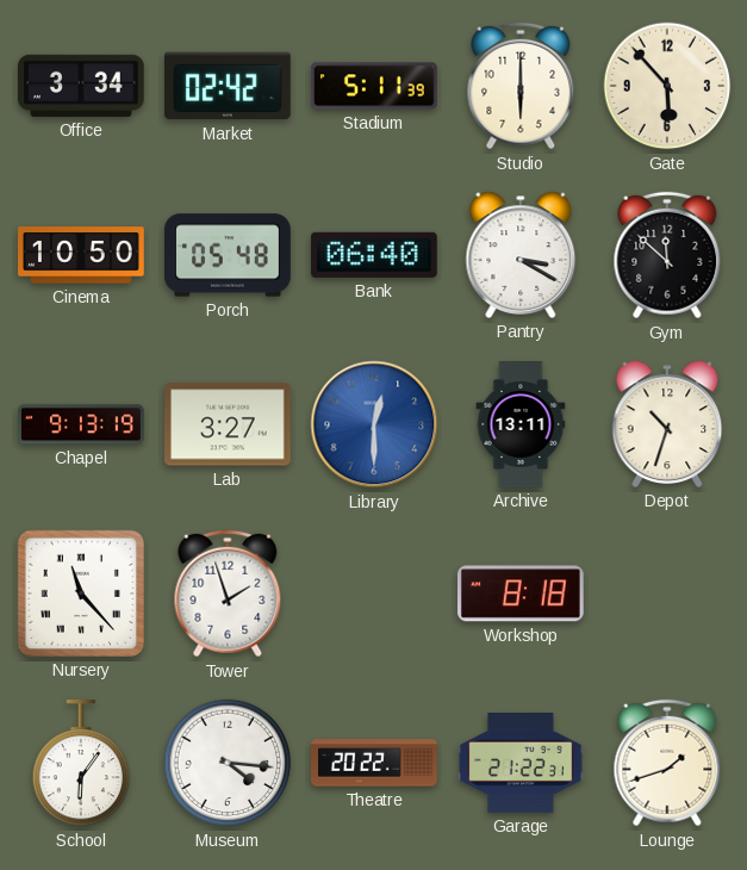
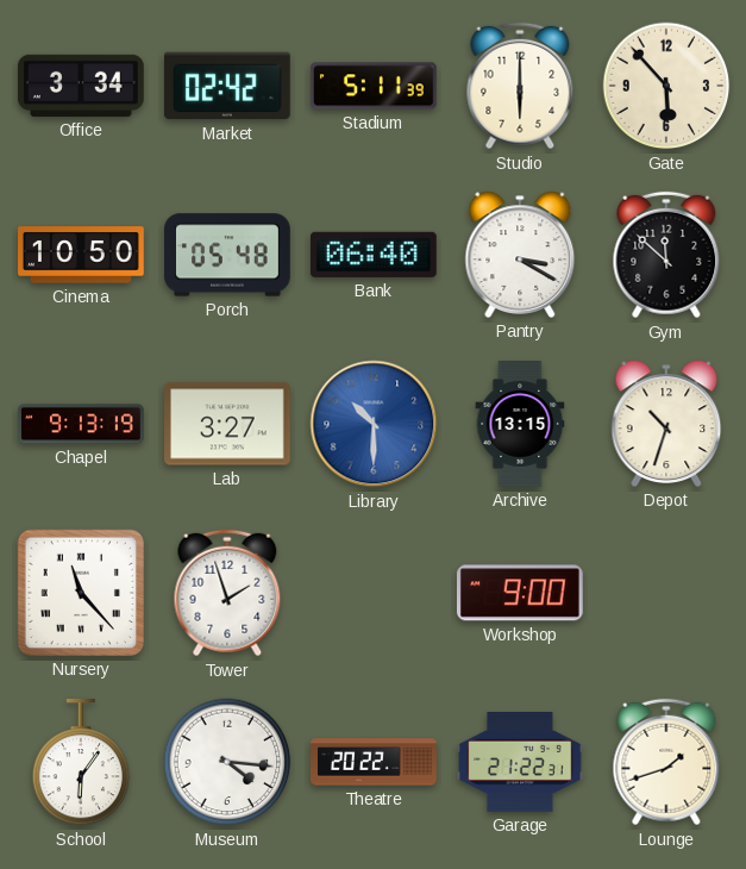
Library: 12:30 -> 10:30 (374, 424)
Archive: 13:11 -> 13:15 (520, 424)
Workshop: 8:18 -> 9:00 (520, 593)
